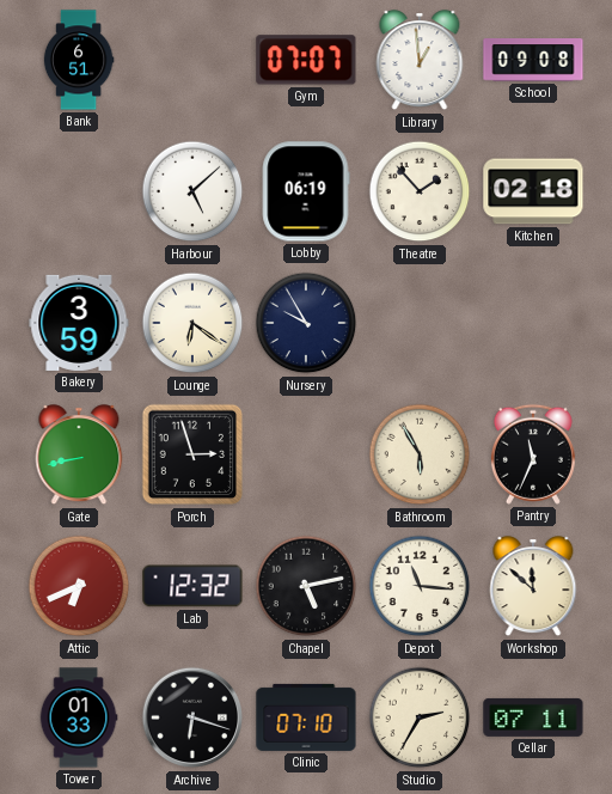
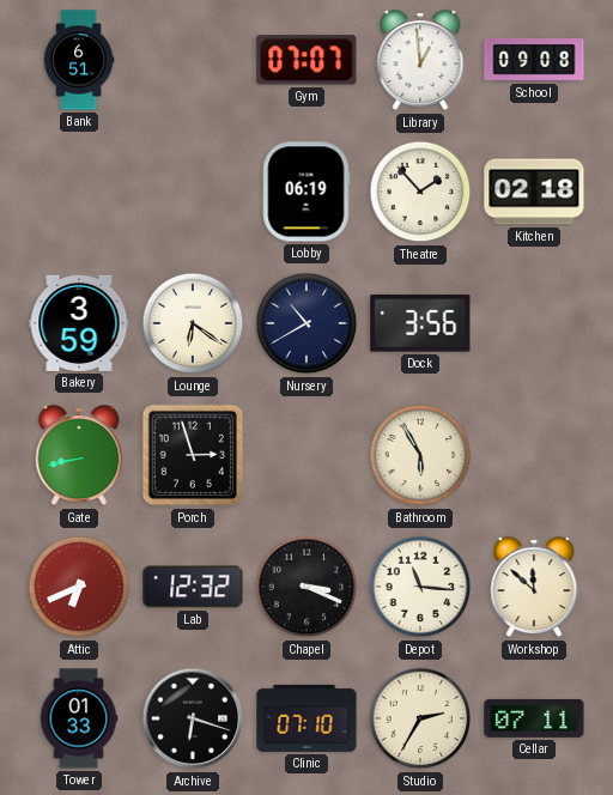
Harbour: 5:08 -> none (192, 191)
Nursery: 9:55 -> 10:40 (306, 323)
Dock: none -> 3:56 (420, 323)
Pantry: 11:34 -> none (533, 454)
Chapel: 5:13 -> 3:19 (306, 587)
